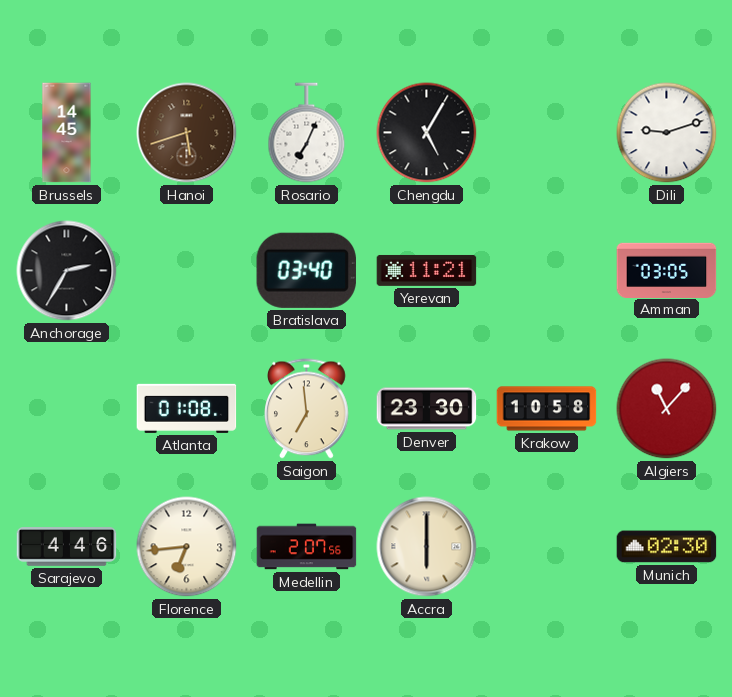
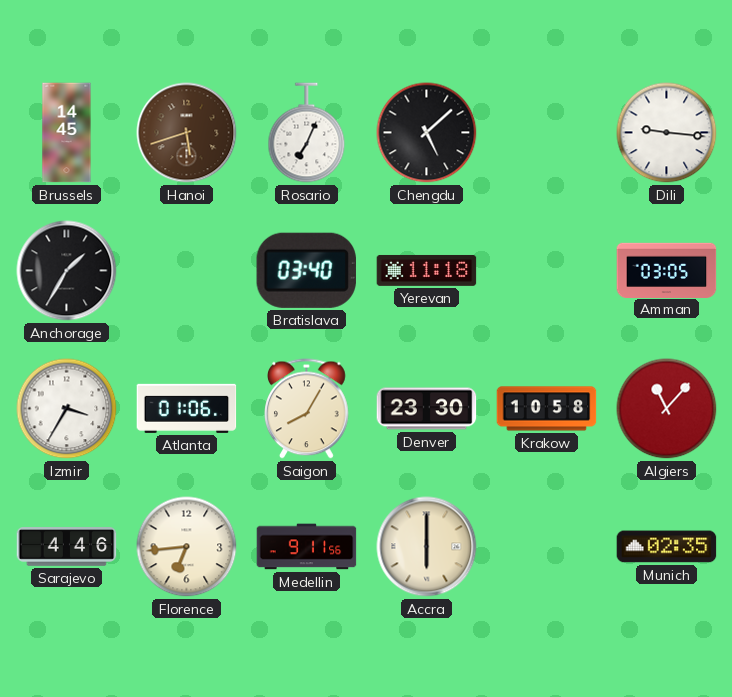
Chengdu: 5:05 -> 5:08 (427, 133)
Dili: 9:12 -> 9:16 (667, 133)
Anchorage: 2:35 -> 1:35 (67, 271)
Yerevan: 11:21 -> 11:18 (427, 271)
Izmir: none -> 3:35 (67, 409)
Atlanta: 01:08 -> 01:06 (187, 408)
Saigon: 6:59 -> 8:05 (307, 409)
Medellin: 2:07 -> 9:11 (307, 547)
Munich: 02:30 -> 02:35 (667, 547)
